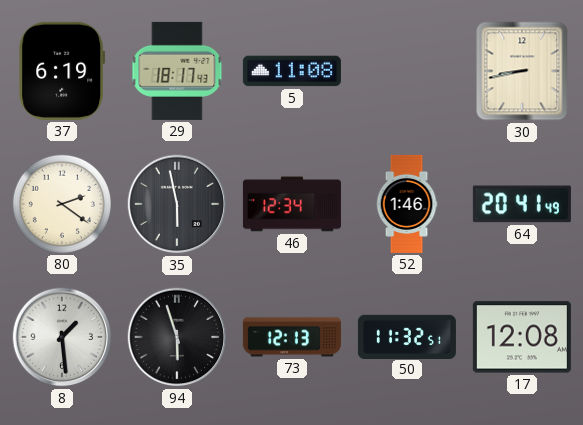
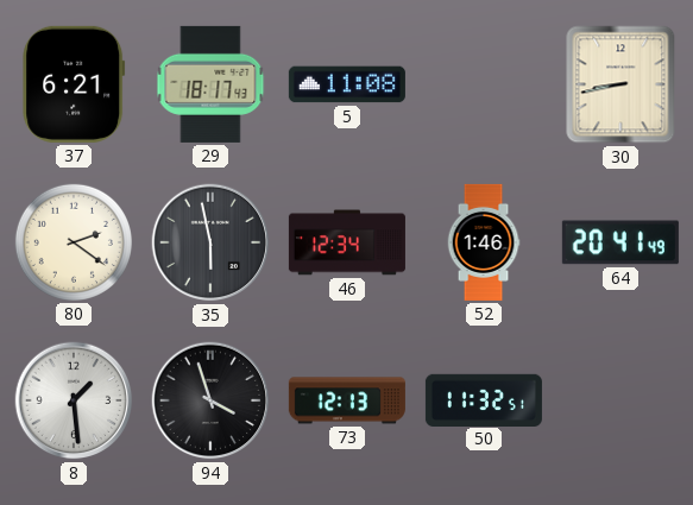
37: 6:19 -> 6:21 (74, 84)
94: 5:57 -> 3:57 (210, 400)
17: 12:08 -> none (522, 337)
